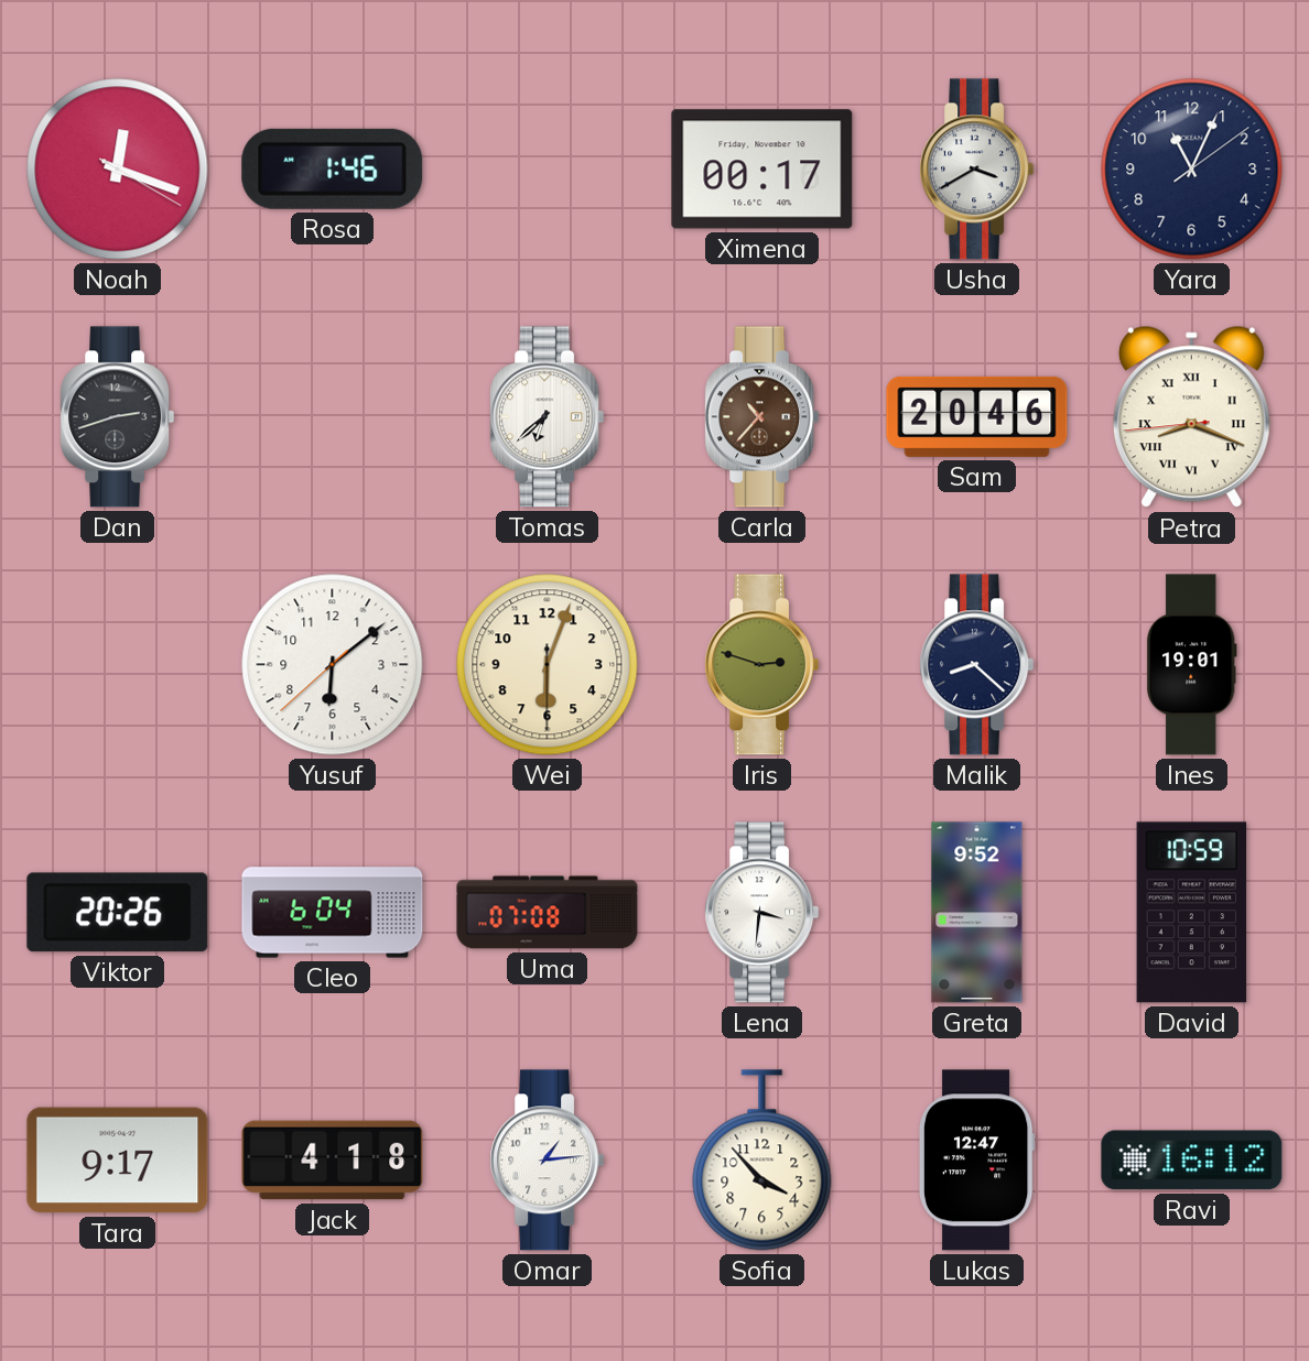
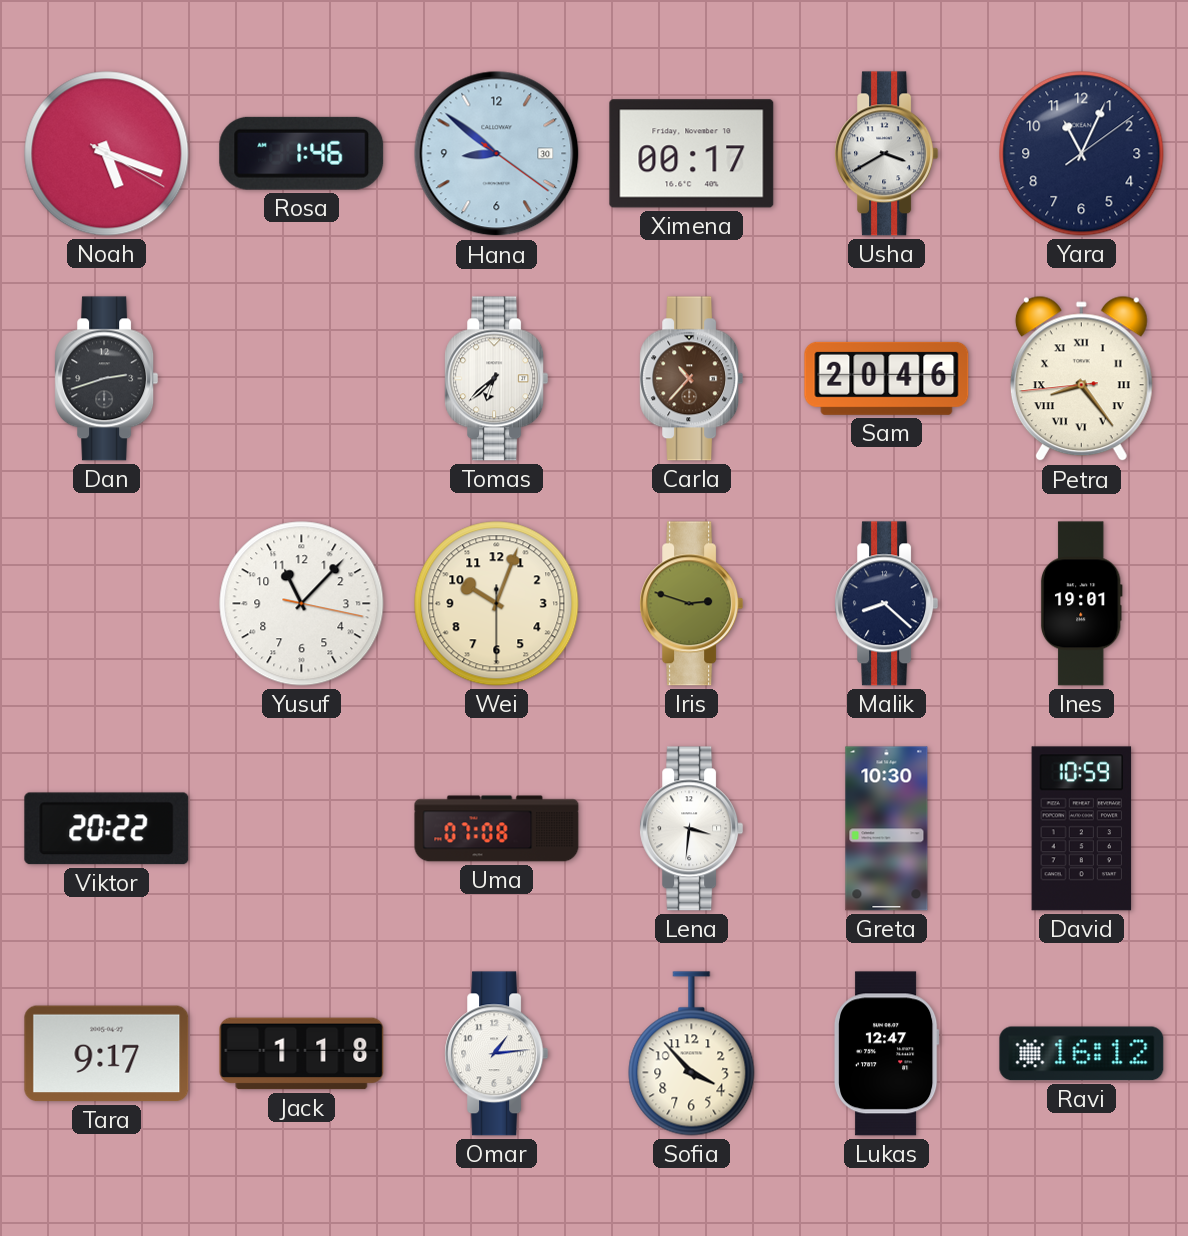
Noah: 12:18 -> 5:18 (107, 154)
Hana: none -> 8:51 (497, 154)
Petra: 8:18 -> 8:23 (1081, 379)
Yusuf: 6:08 -> 11:07 (302, 604)
Wei: 6:03 -> 10:03 (497, 604)
Viktor: 20:26 -> 20:22 (107, 829)
Cleo: 6:04 -> none (333, 913)
Greta: 9:52 -> 10:30 (887, 829)
Jack: 4:18 -> 1:18 (302, 1054)
